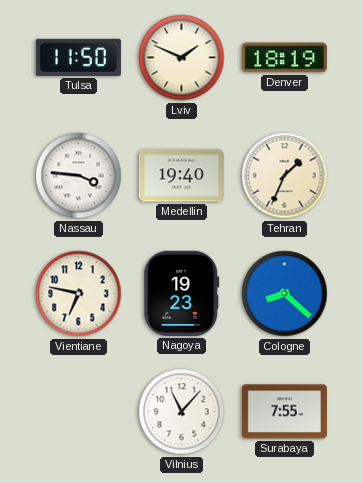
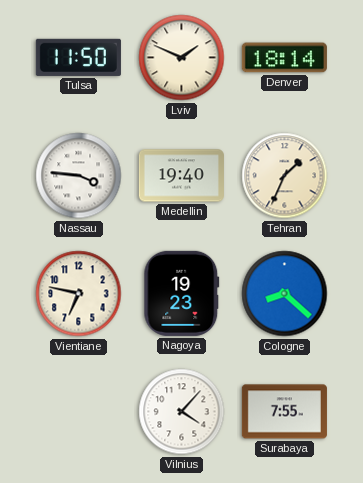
Denver: 18:19 -> 18:14 (284, 58)
Vilnius: 11:07 -> 4:07 (182, 412)
